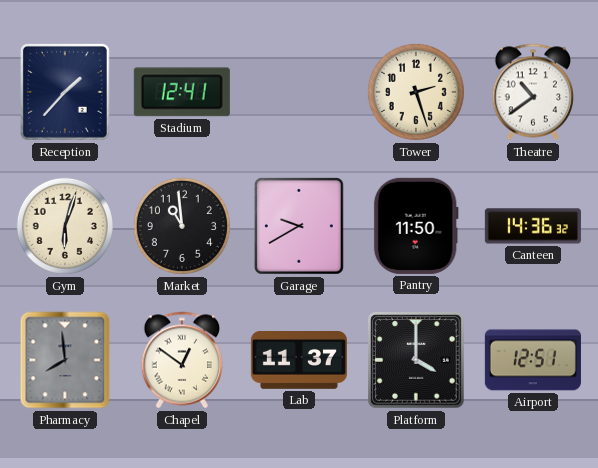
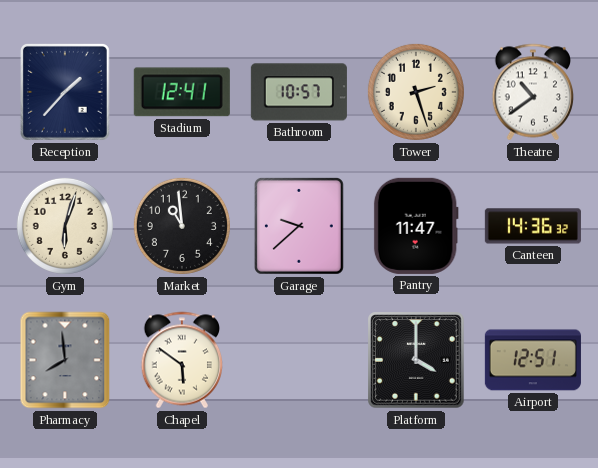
Bathroom: none -> 10:57 (299, 92)
Garage: 9:40 -> 9:38 (299, 226)
Pantry: 11:50 -> 11:47 (416, 226)
Chapel: 12:51 -> 5:51 (181, 360)
Lab: 11:37 -> none (299, 361)
